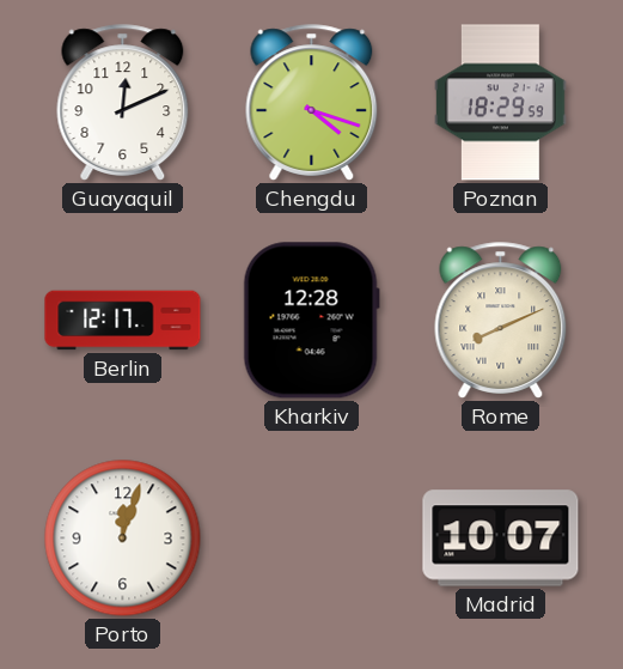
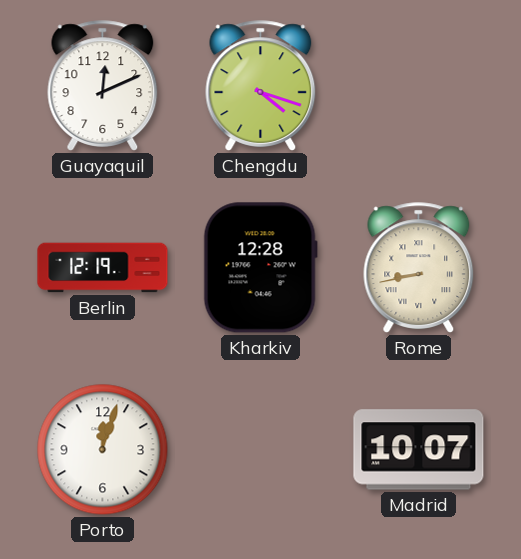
Poznan: 18:29 -> none (501, 103)
Berlin: 12:17 -> 12:19 (103, 268)
Rome: 8:11 -> 8:43 (419, 268)
